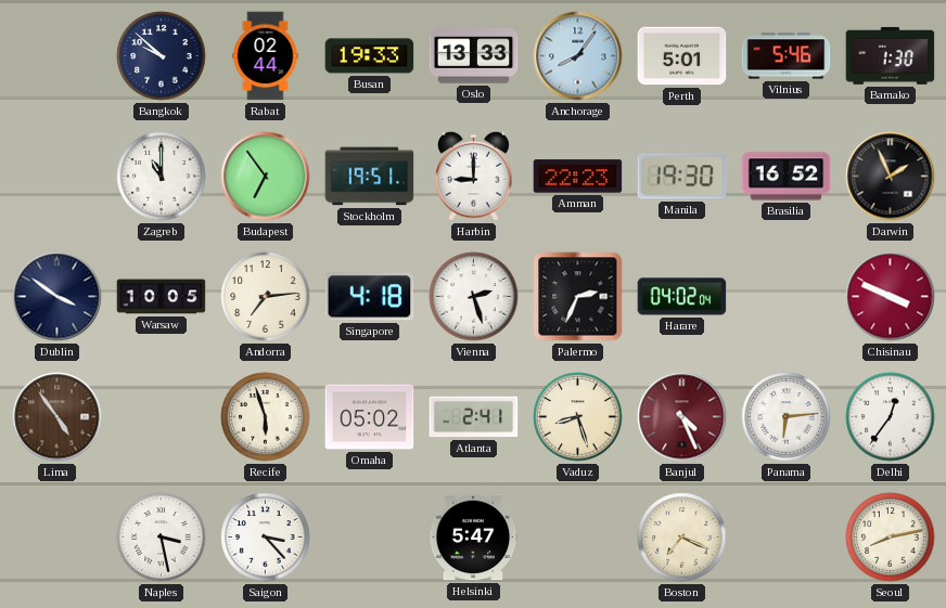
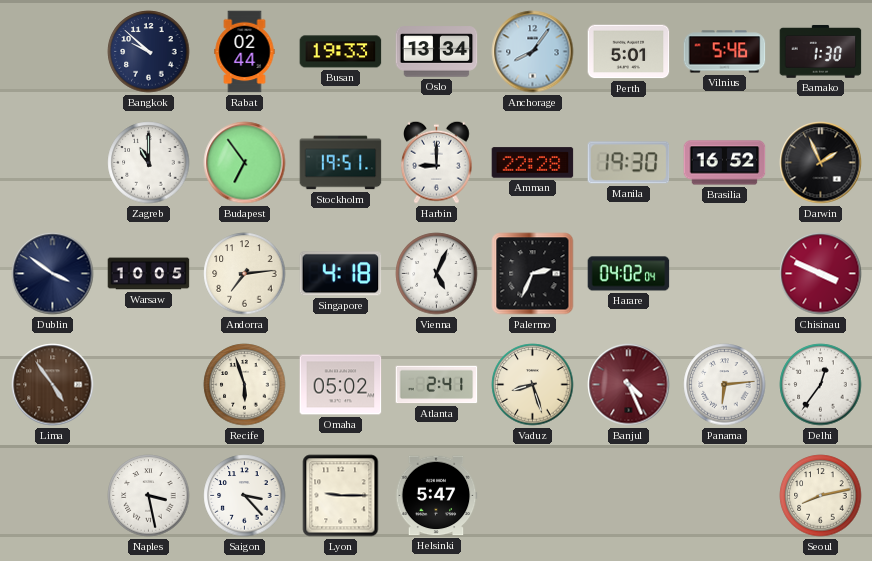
Oslo: 13:33 -> 13:34 (437, 52)
Amman: 22:23 -> 22:28 (533, 163)
Vienna: 2:27 -> 5:04 (437, 274)
Lyon: none -> 9:15 (341, 496)
Boston: 7:19 -> none (682, 538)
